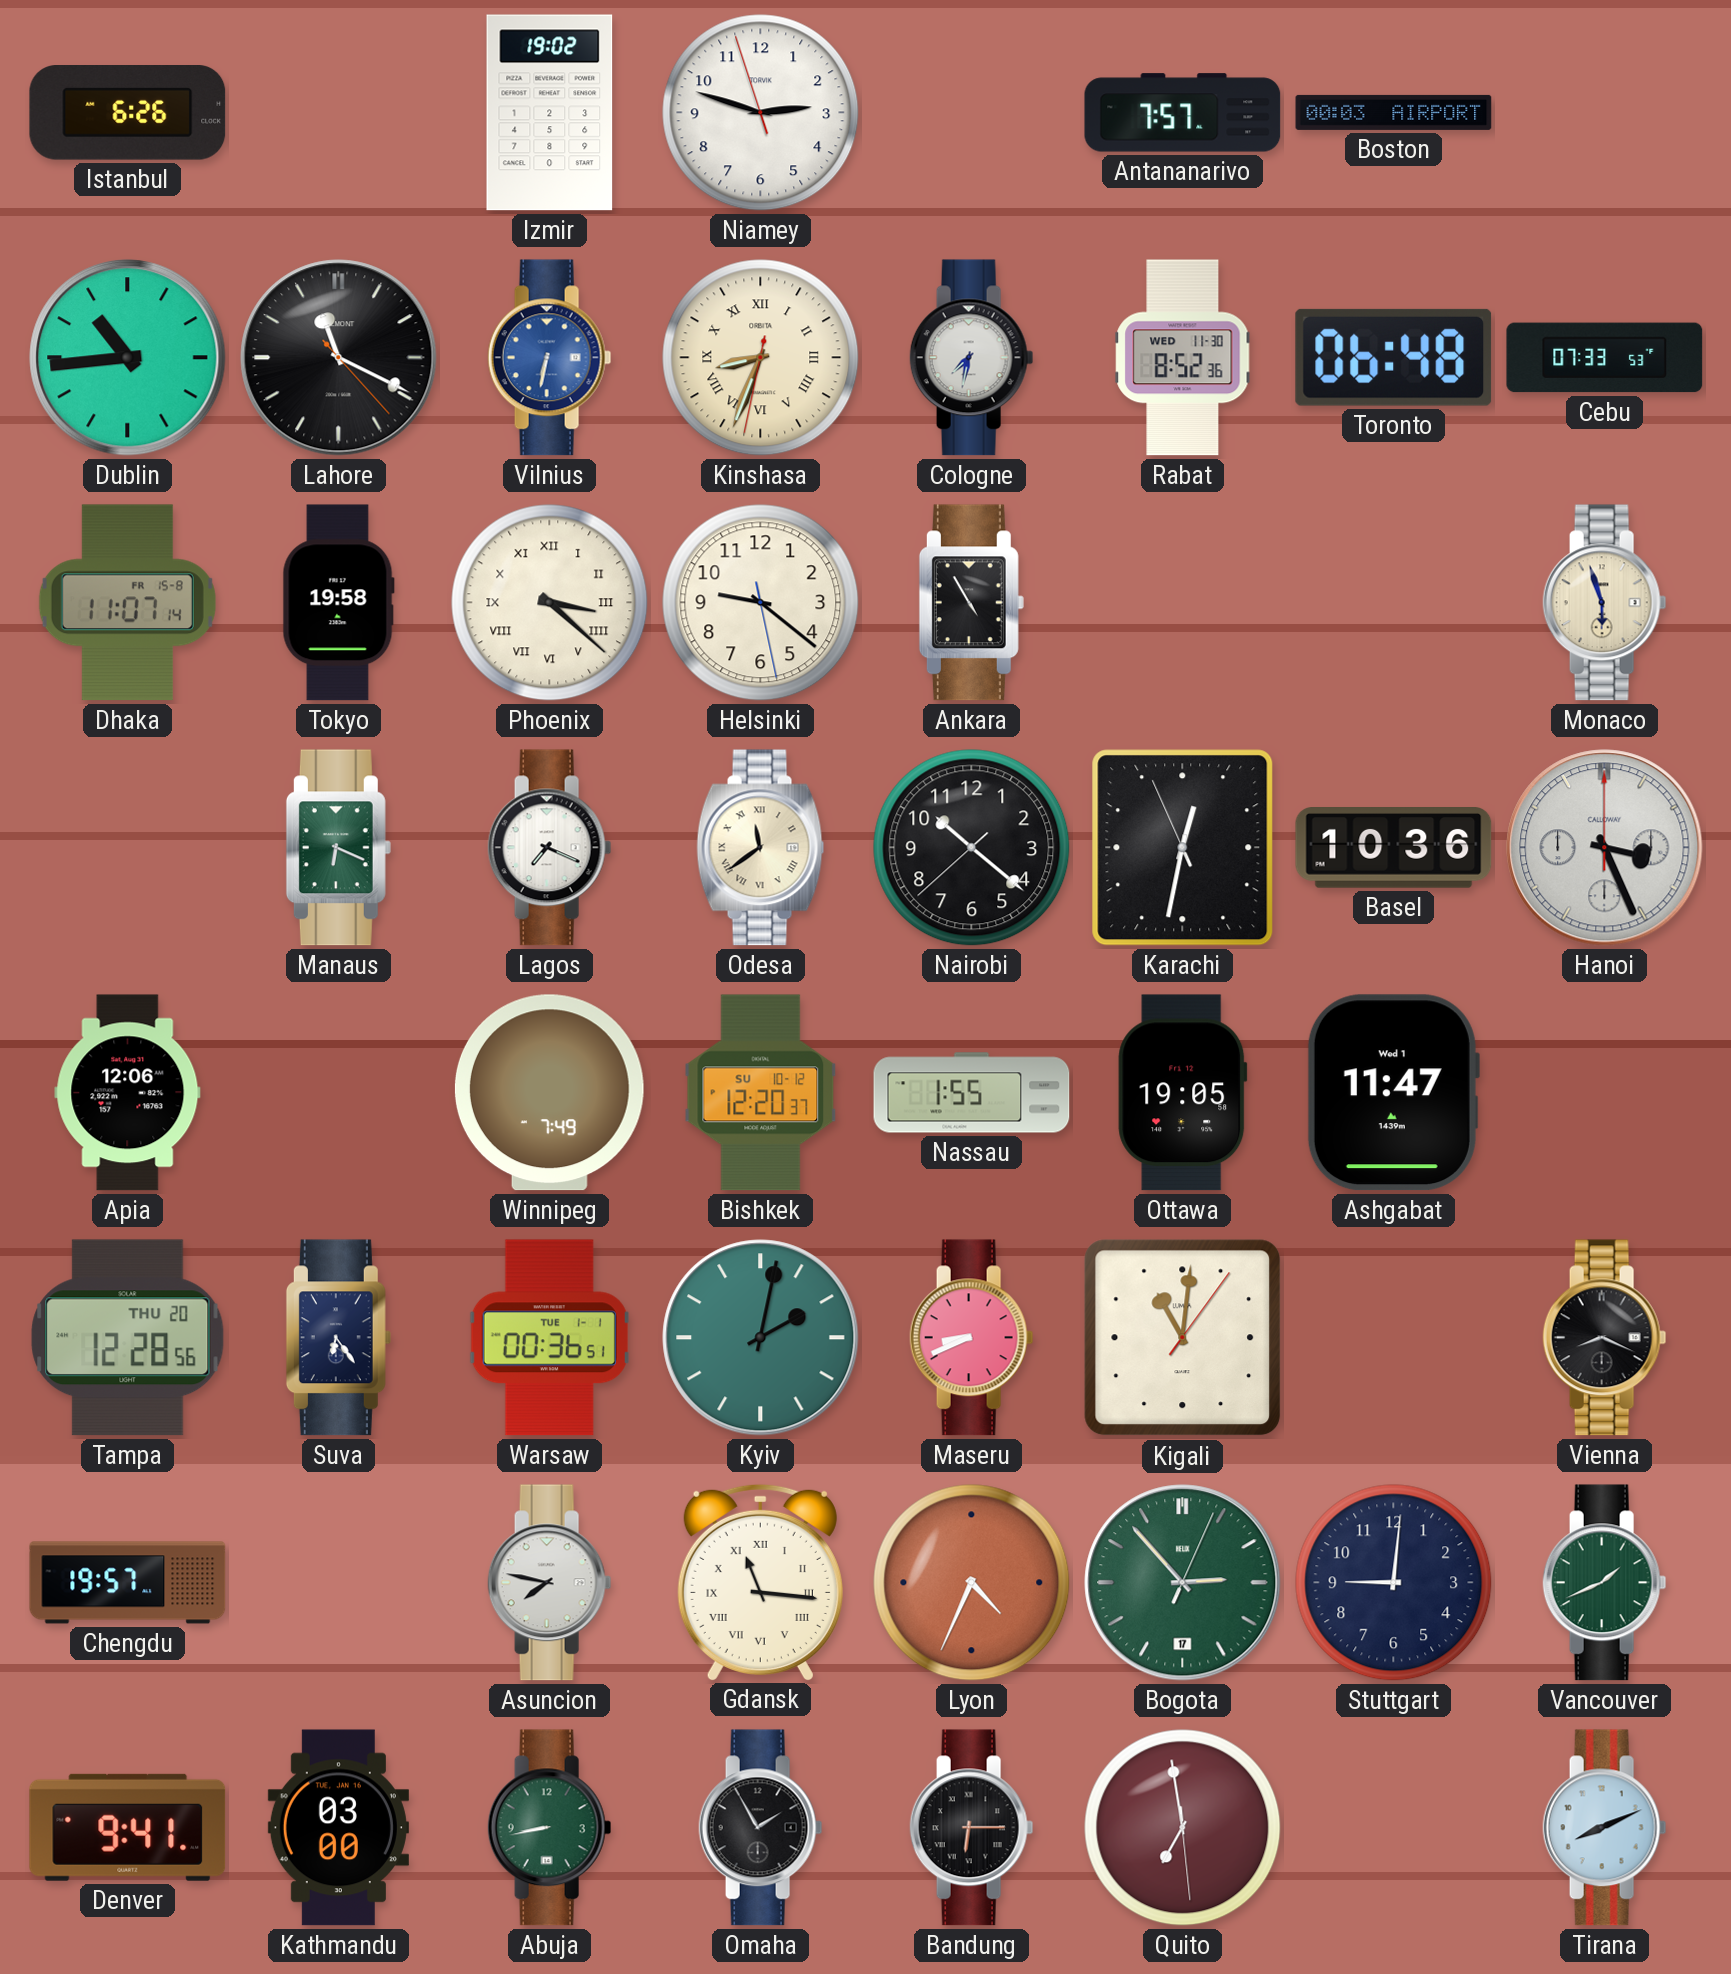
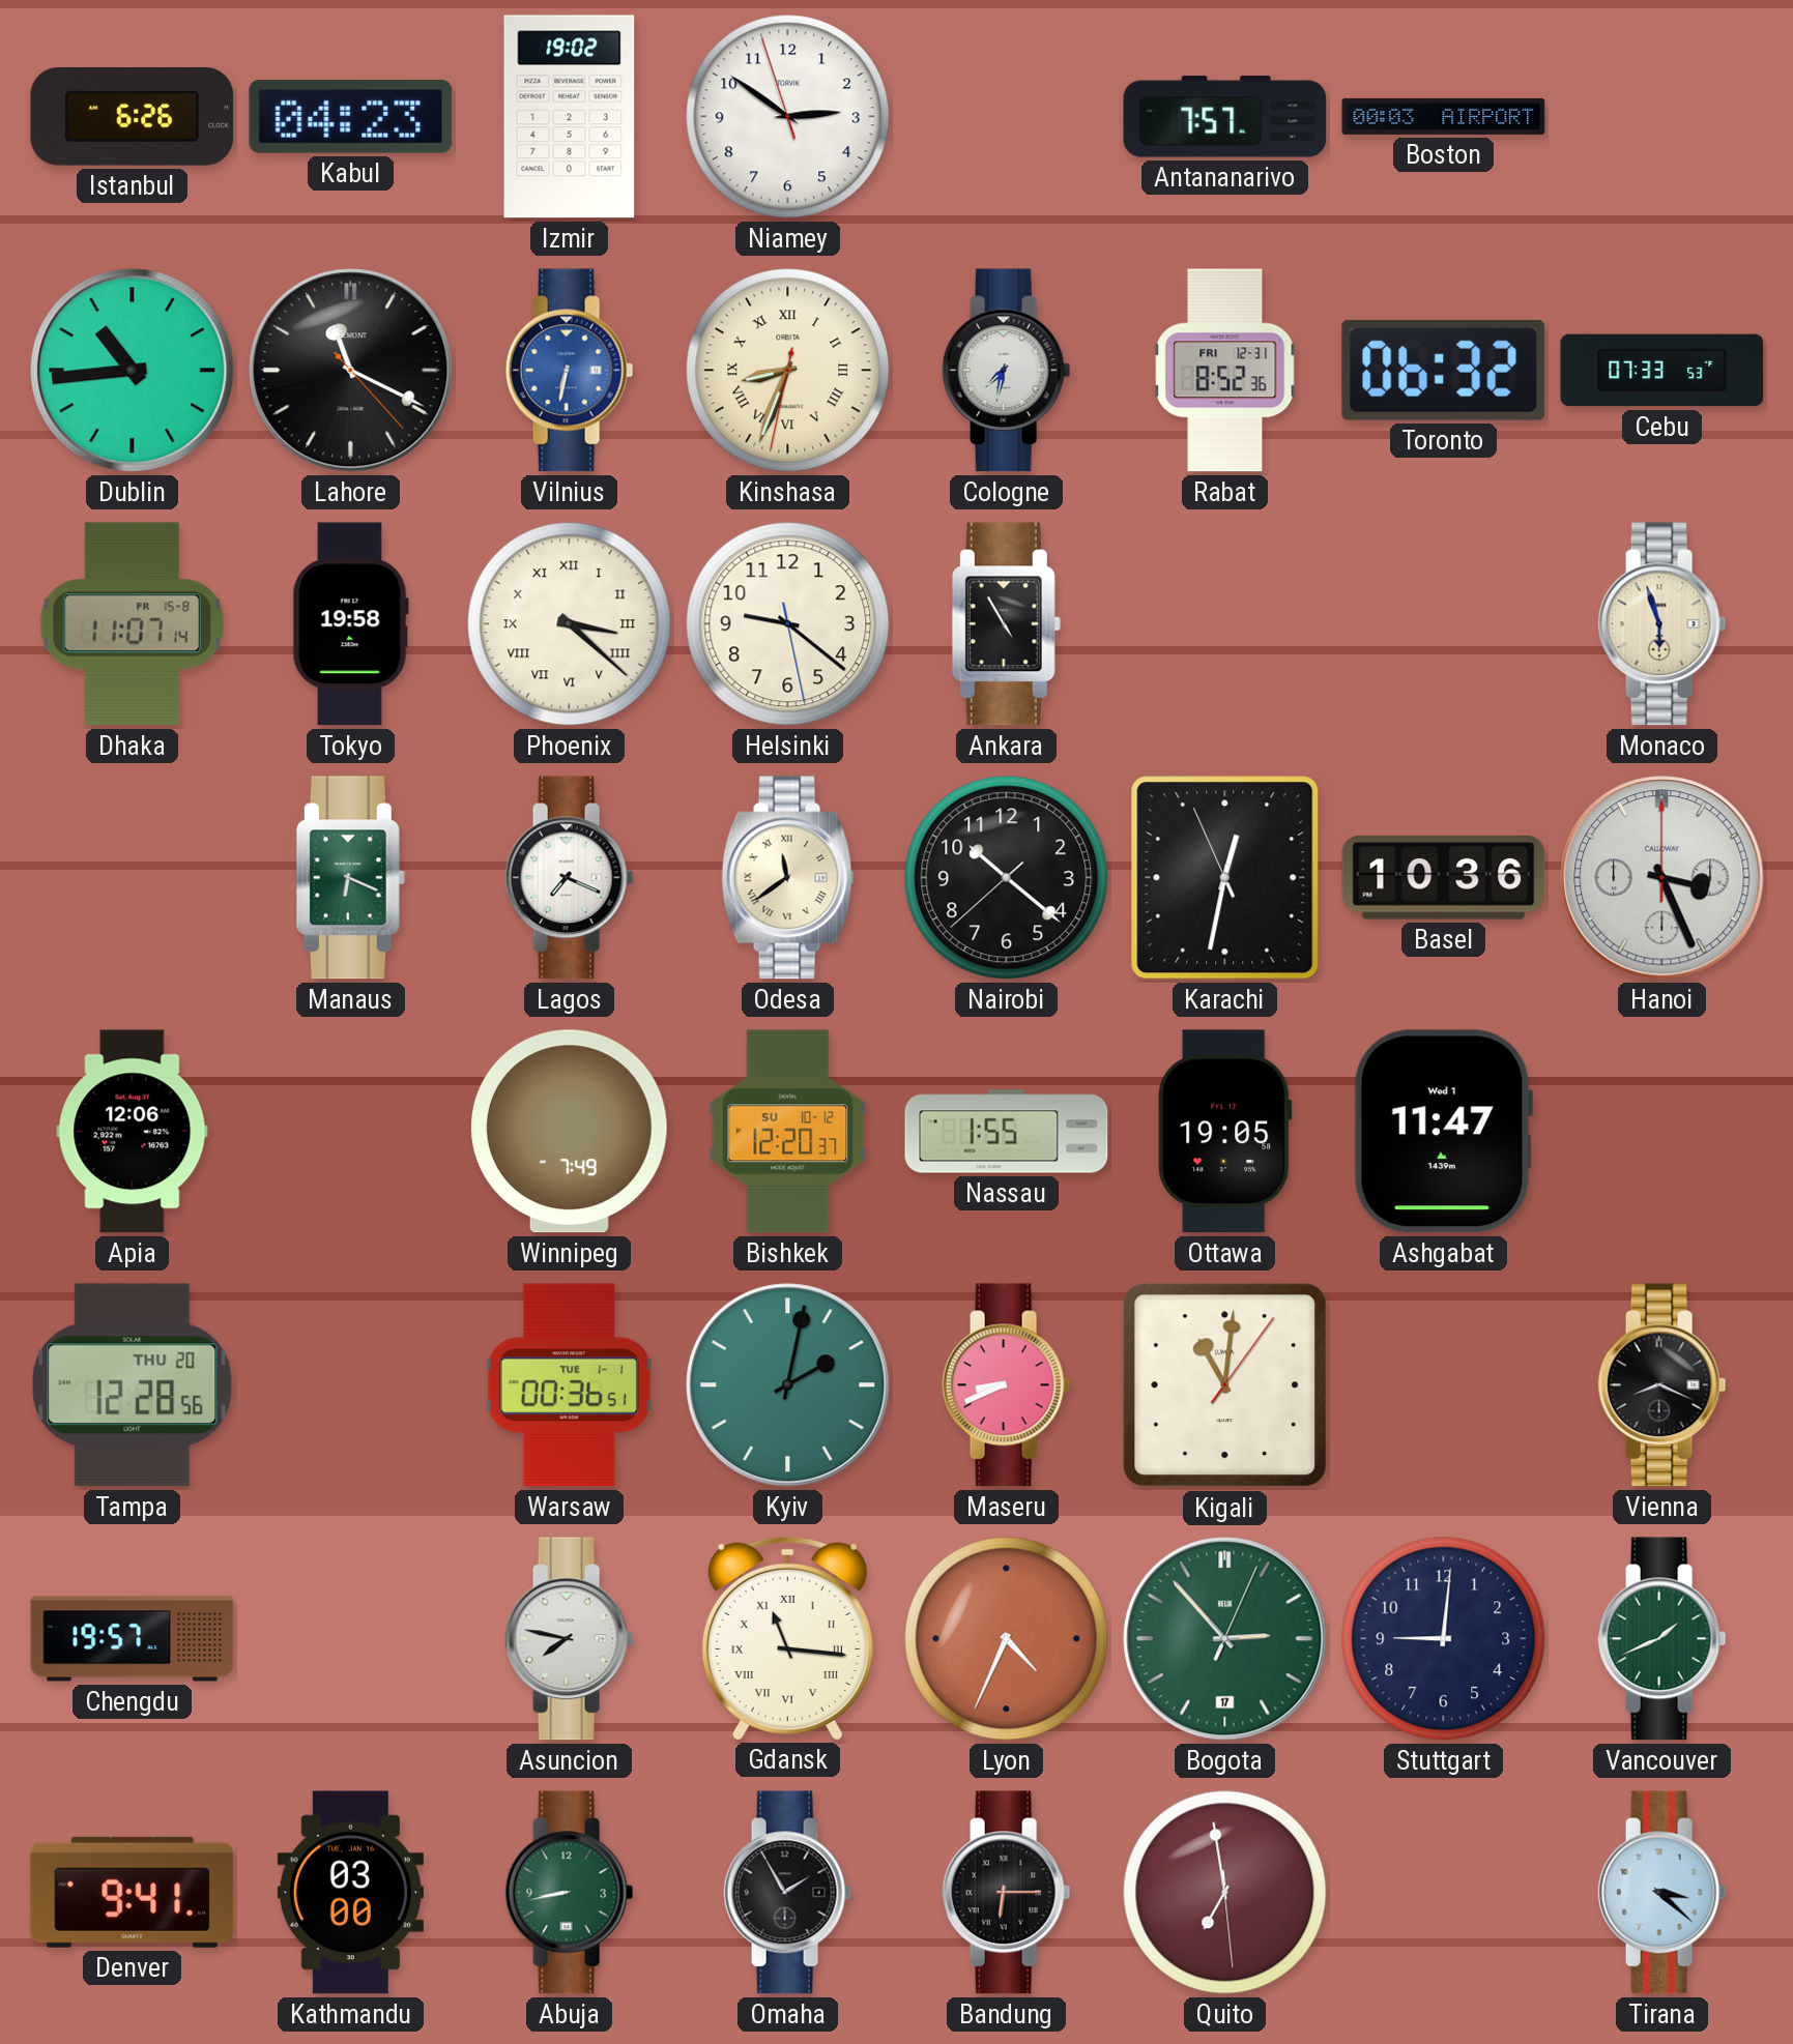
Kabul: none -> 04:23 (351, 116)
Niamey: 2:47 -> 2:50 (788, 117)
Rabat date: WED 11-30 -> FRI 12-31 (1225, 371)
Toronto: 06:48 -> 06:32 (1444, 370)
Suva: 6:24 -> none (338, 1338)
Tirana: 8:11 -> 3:22 (1662, 1893)
